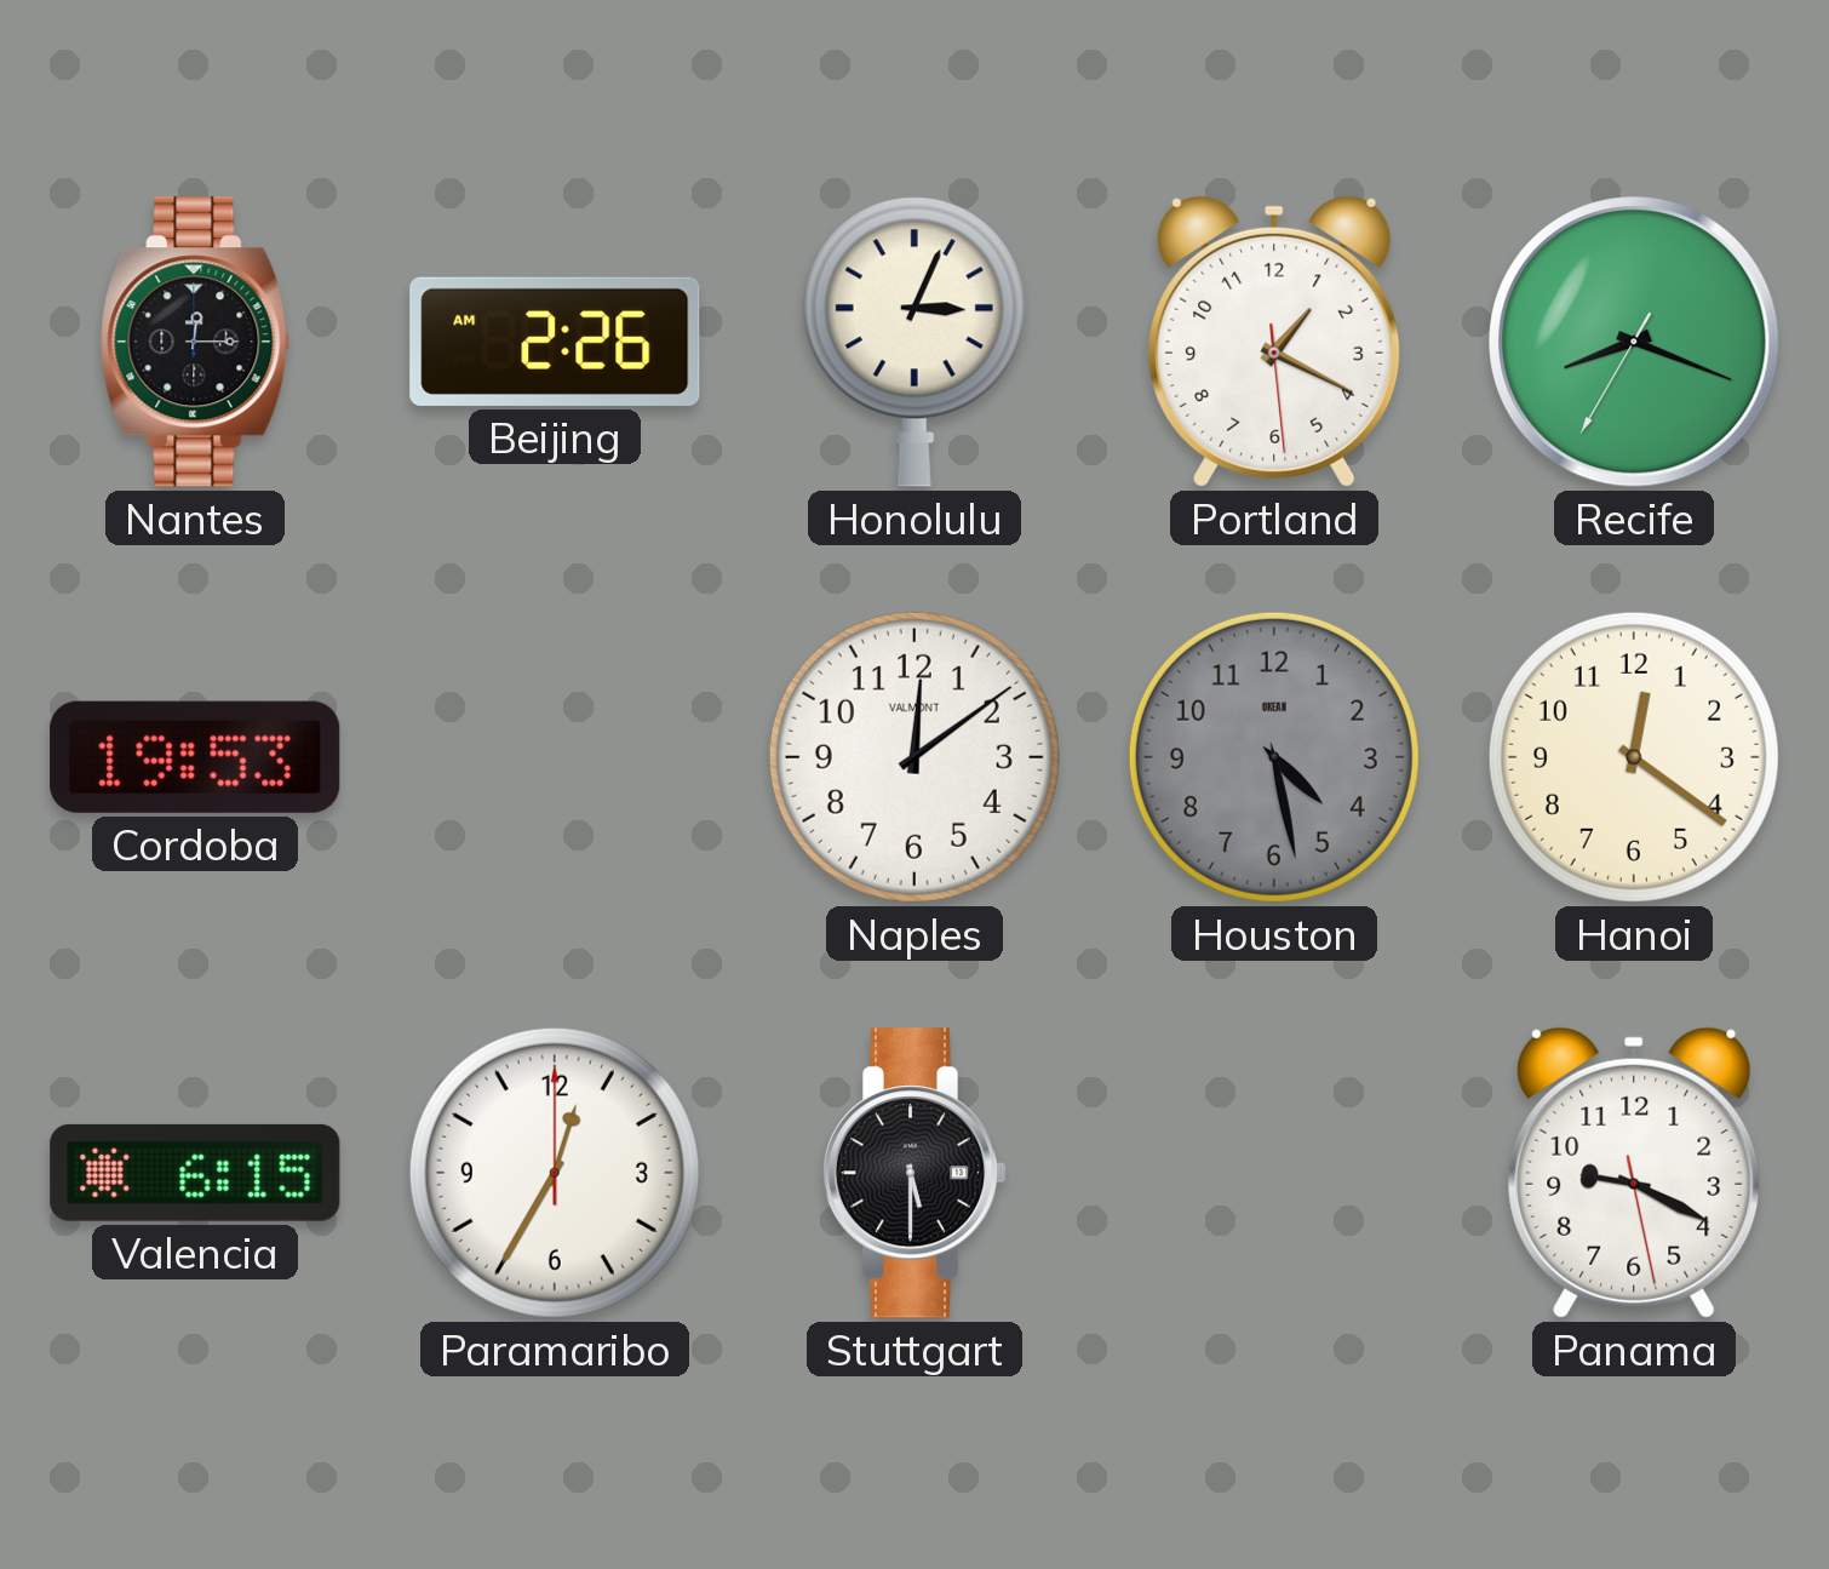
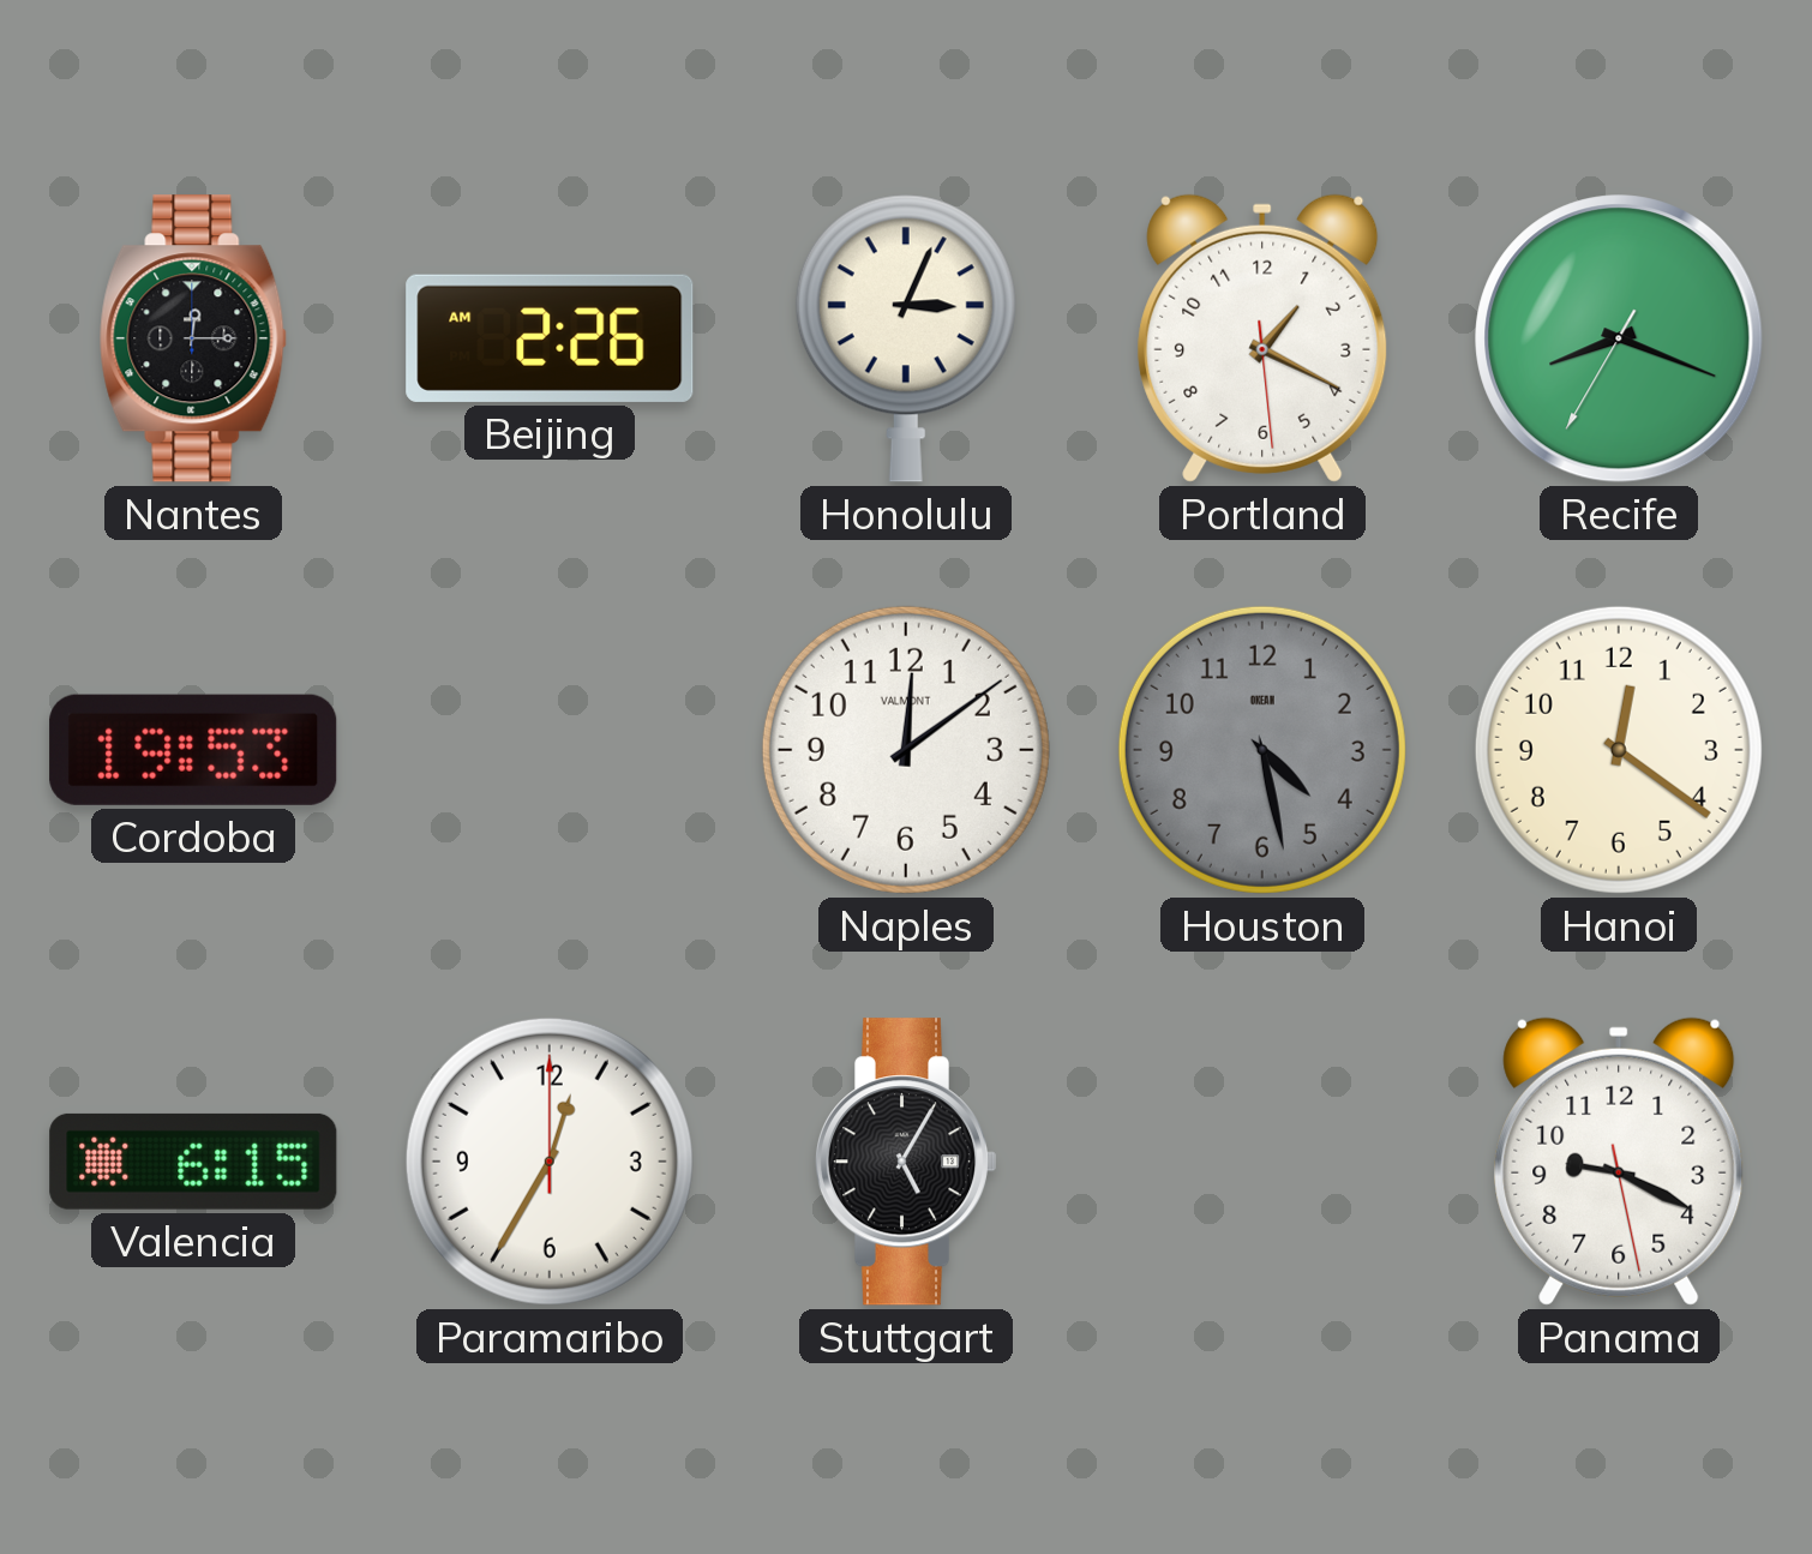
Stuttgart: 5:30 -> 5:05 (906, 1162)
